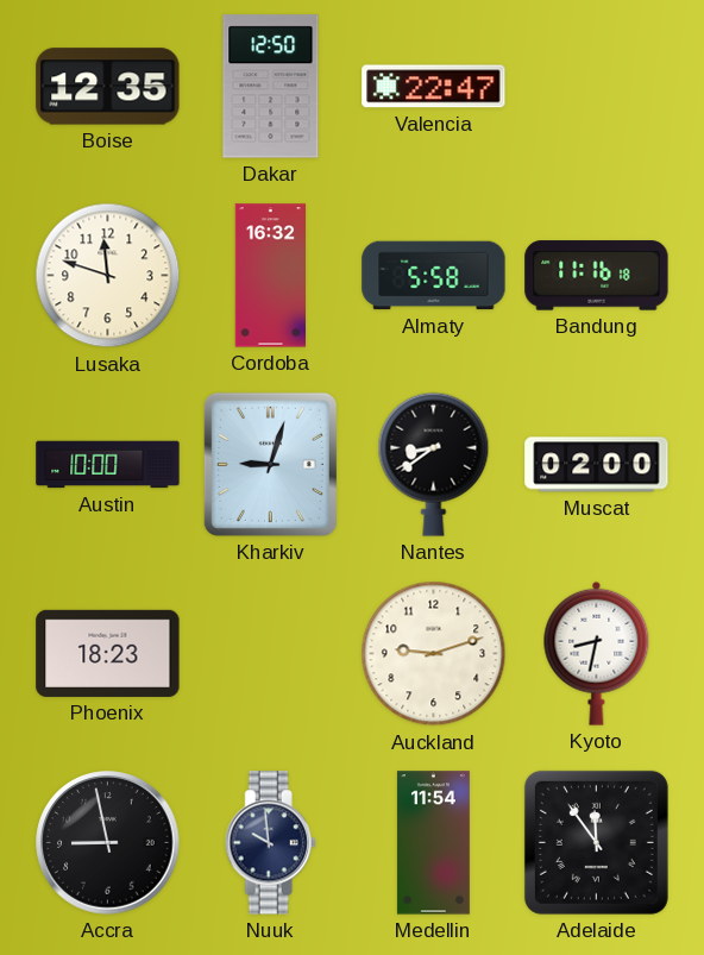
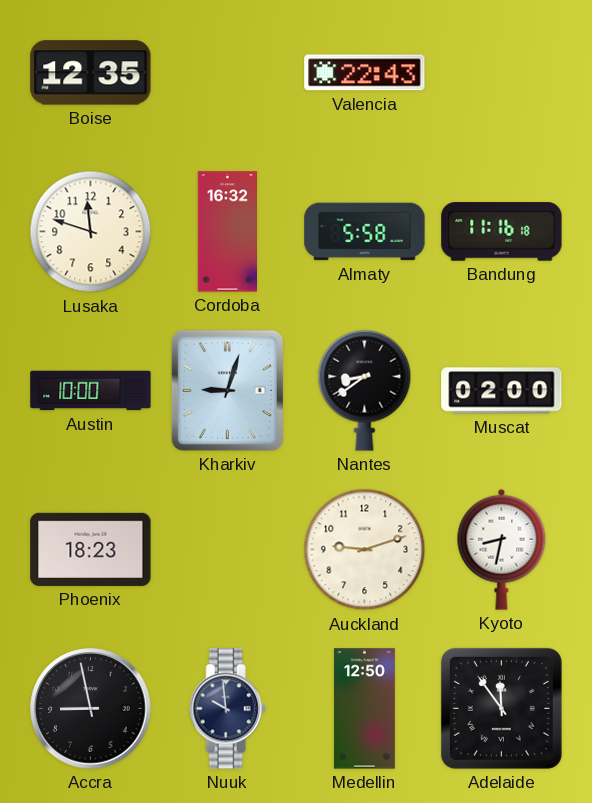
Dakar: 12:50 -> none (271, 87)
Valencia: 22:47 -> 22:43 (365, 73)
Medellin: 11:54 -> 12:50 (364, 709)
